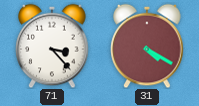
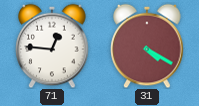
71: 3:23 -> 12:46 (52, 46)
